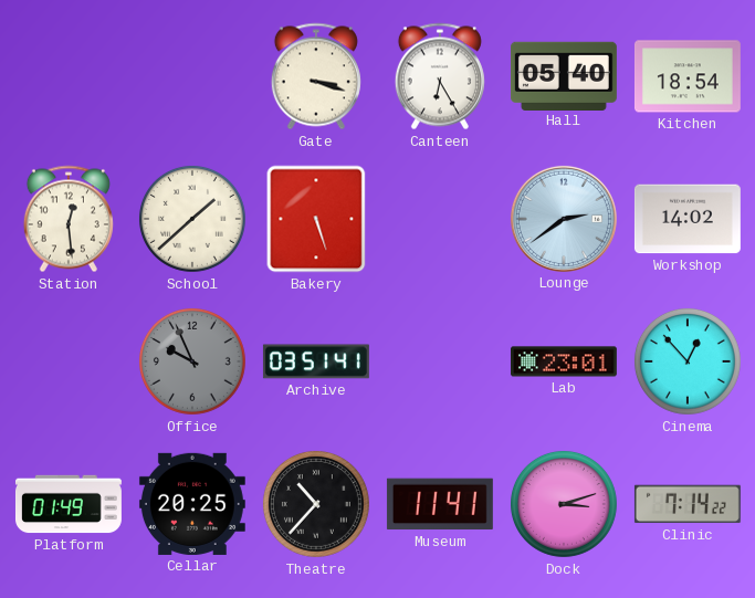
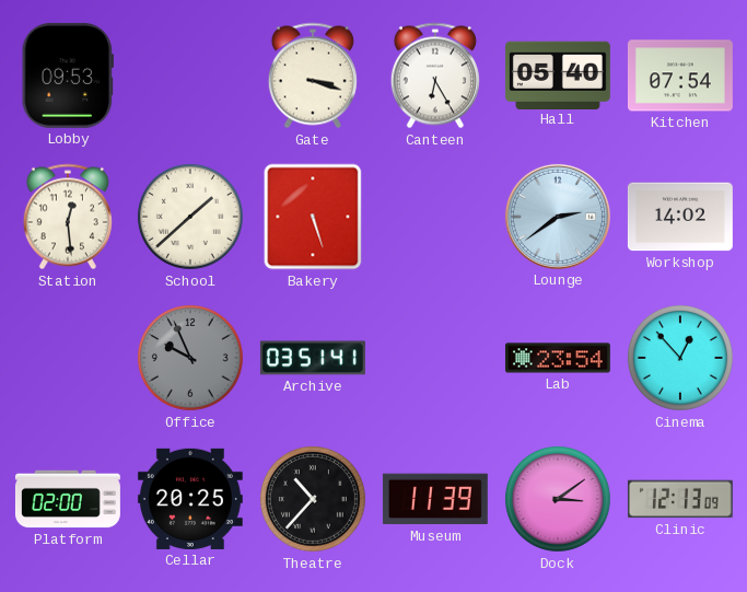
Lobby: none -> 09:53 (68, 76)
Kitchen: 18:54 -> 07:54 (680, 76)
Lab: 23:01 -> 23:54 (558, 358)
Platform: 01:49 -> 02:00 (68, 499)
Museum: 11:41 -> 11:39 (435, 499)
Dock: 3:12 -> 3:09 (558, 499)
Clinic: 7:14 -> 12:13 (680, 499)
